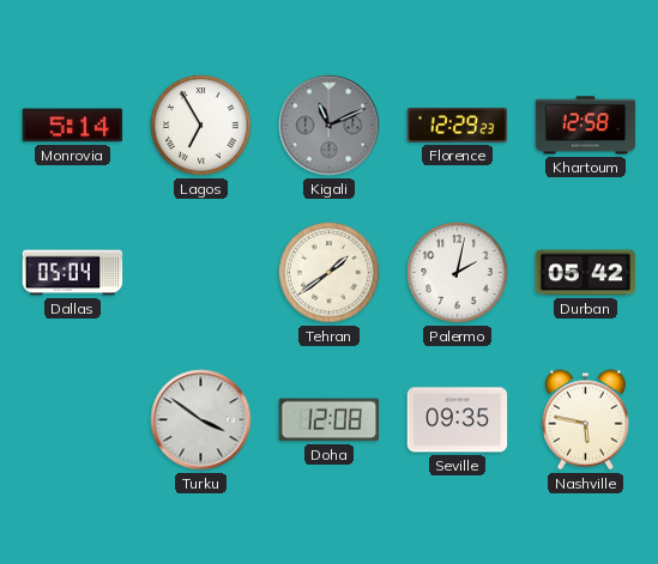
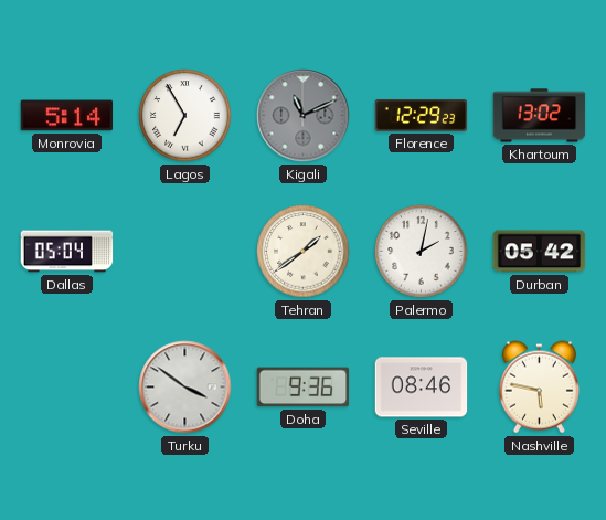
Khartoum: 12:58 -> 13:02 (540, 116)
Doha: 12:08 -> 9:36 (304, 388)
Seville: 09:35 -> 08:46 (422, 388)
